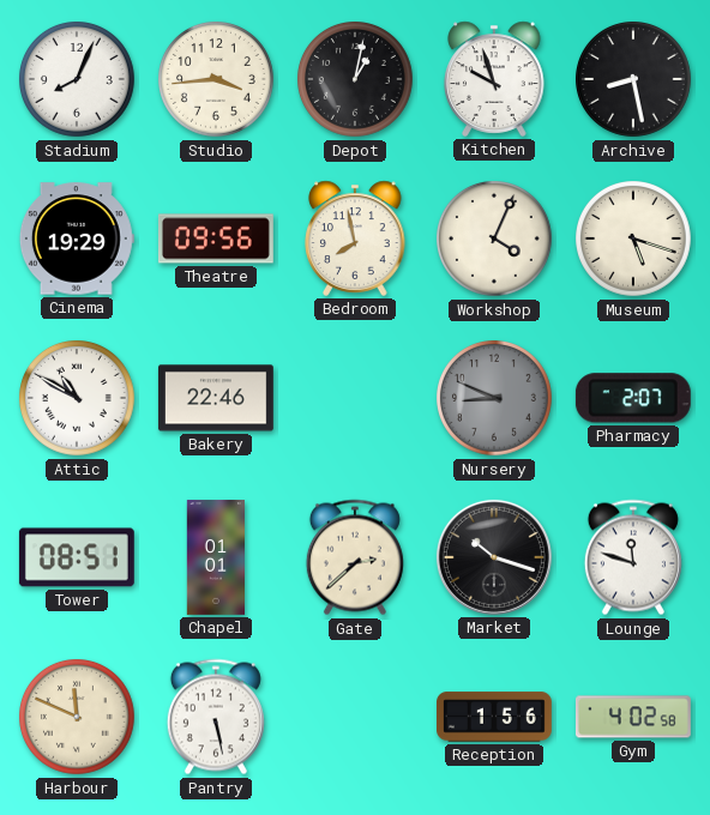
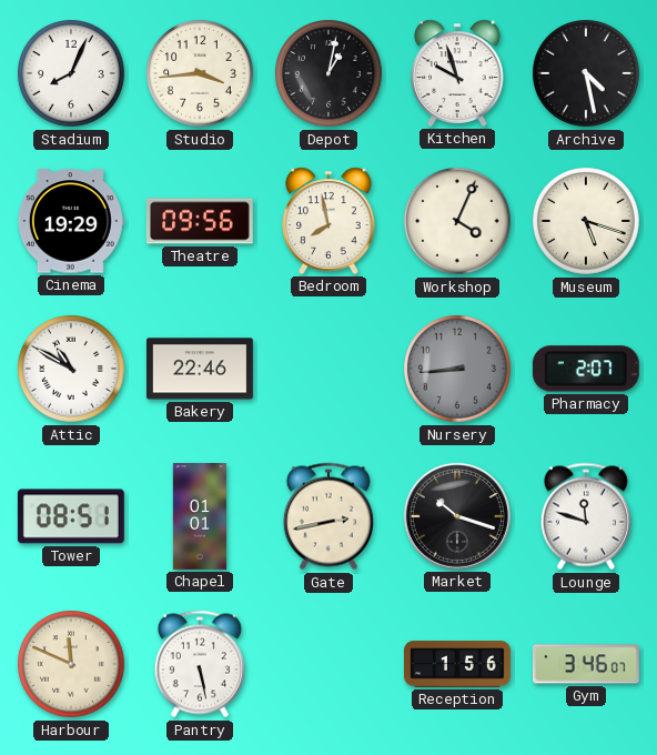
Archive: 8:28 -> 4:28 (587, 74)
Nursery: 8:49 -> 8:44 (458, 370)
Gate: 2:38 -> 2:43 (328, 516)
Gym: 4:02 -> 3:46 (586, 664)
